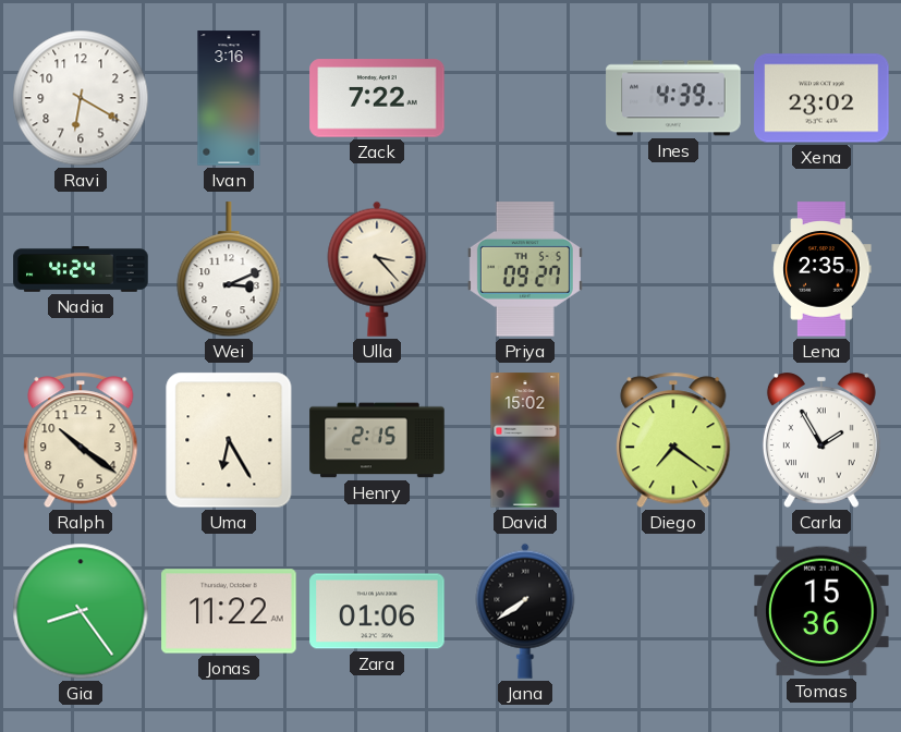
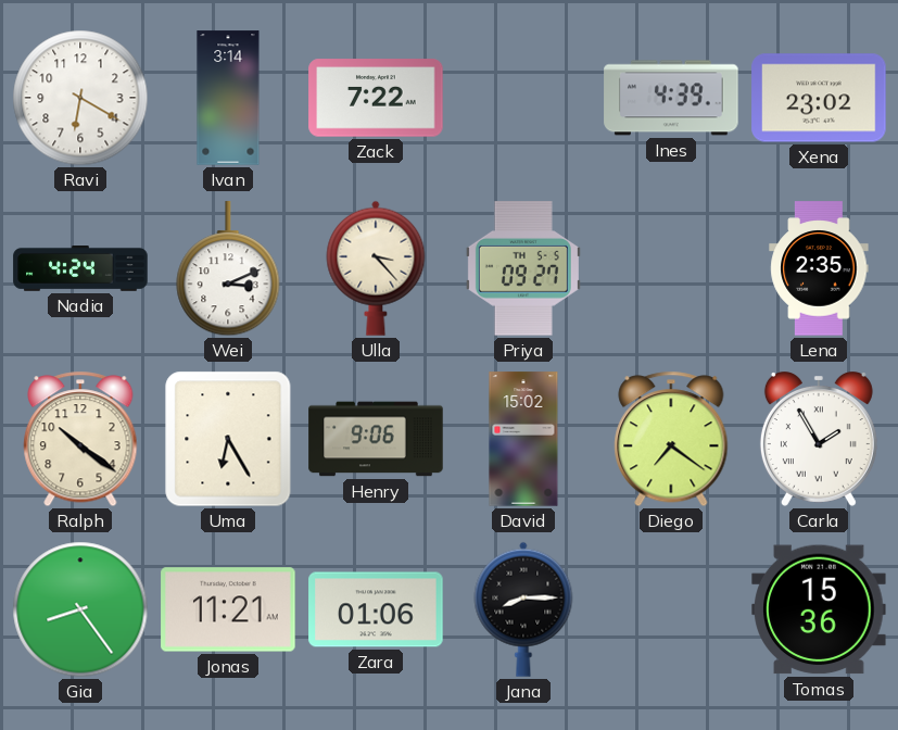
Ivan: 3:16 -> 3:14 (228, 98)
Henry: 2:15 -> 9:06 (376, 439)
Jonas: 11:22 -> 11:21 (228, 609)
Jana: 7:39 -> 8:15 (523, 609)
